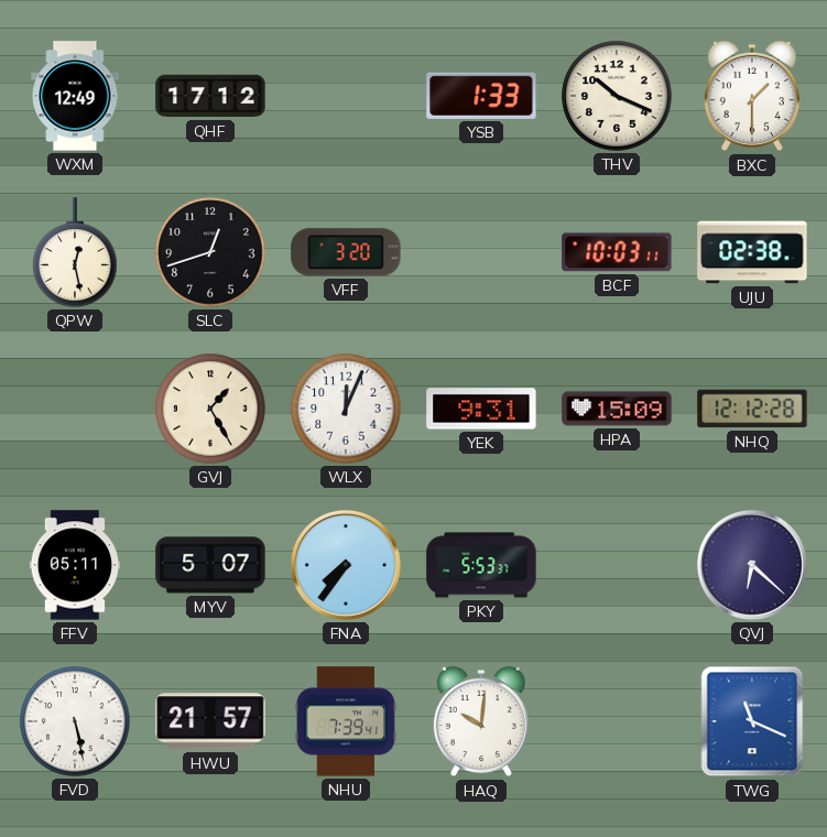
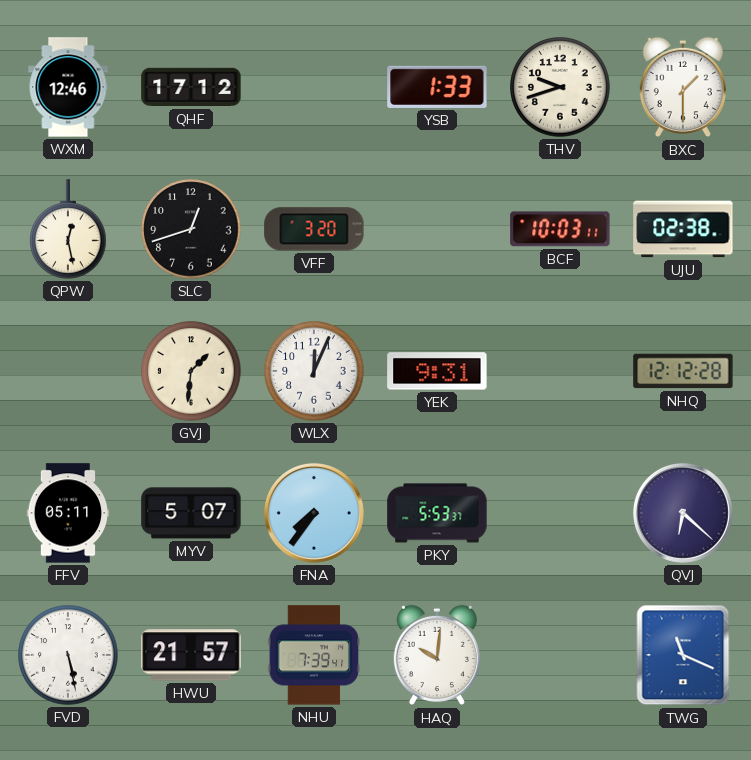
WXM: 12:49 -> 12:46 (68, 87)
THV: 10:19 -> 9:42 (560, 87)
GVJ: 1:25 -> 1:31 (191, 371)
HPA: 15:09 -> none (617, 409)
